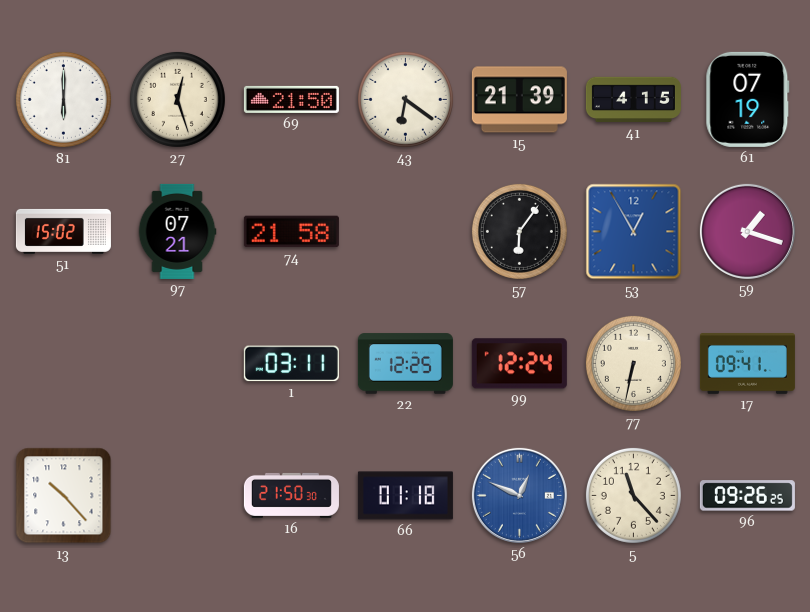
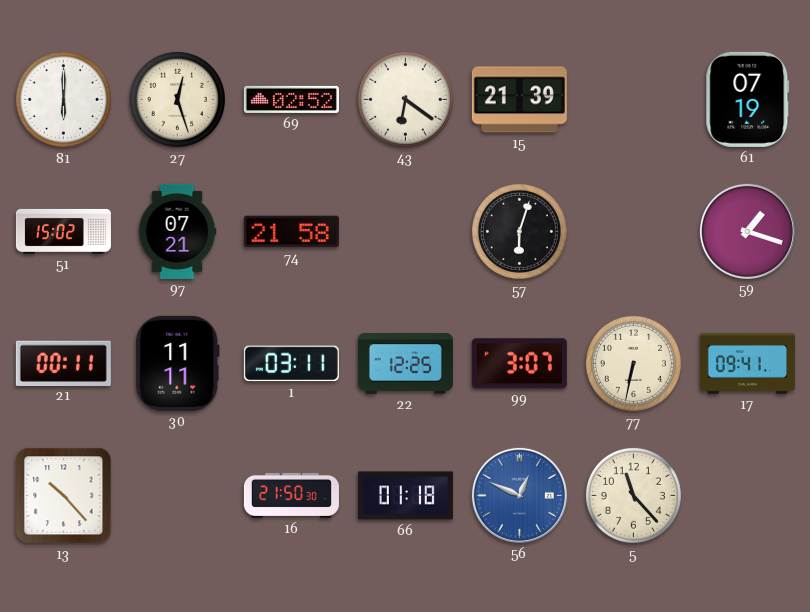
69: 21:50 -> 02:52 (291, 99)
41: 4:15 -> none (633, 100)
57: 6:06 -> 6:03 (519, 231)
53: 12:55 -> none (634, 232)
21: none -> 00:11 (63, 363)
30: none -> 11:11 (178, 363)
99: 12:24 -> 3:07 (519, 364)
96: 09:26 -> none (747, 496)
